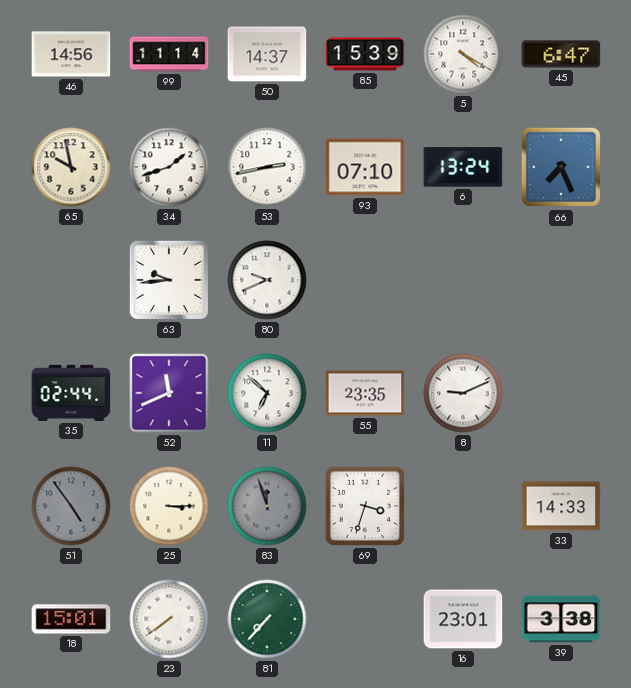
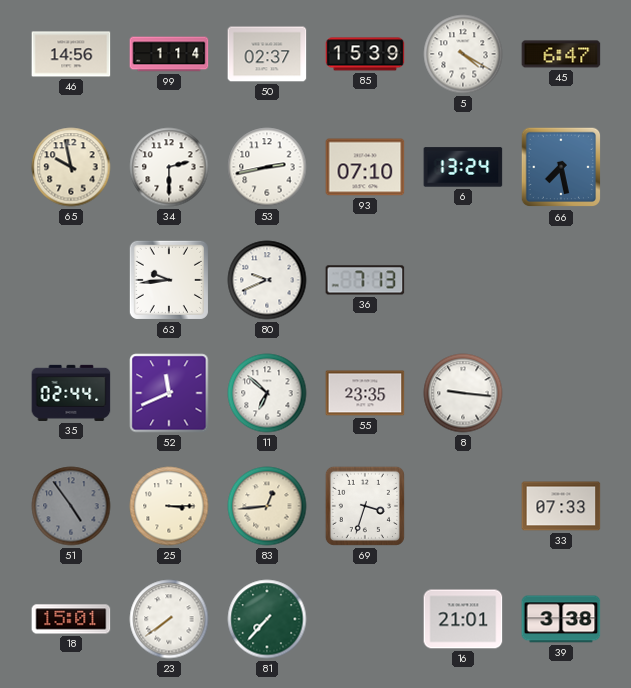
99: 11:14 -> 1:14 (169, 54)
50: 14:37 -> 02:37 (267, 54)
34: 1:42 -> 2:30 (169, 167)
66: 7:26 -> 7:28 (561, 167)
36: none -> 7:13 (365, 280)
8: 9:11 -> 9:16 (463, 393)
83: 11:57 -> 12:44 (267, 506)
83 dial: grey -> cream (267, 506)
33: 14:33 -> 07:33 (561, 506)
16: 23:01 -> 21:01 (463, 619)
